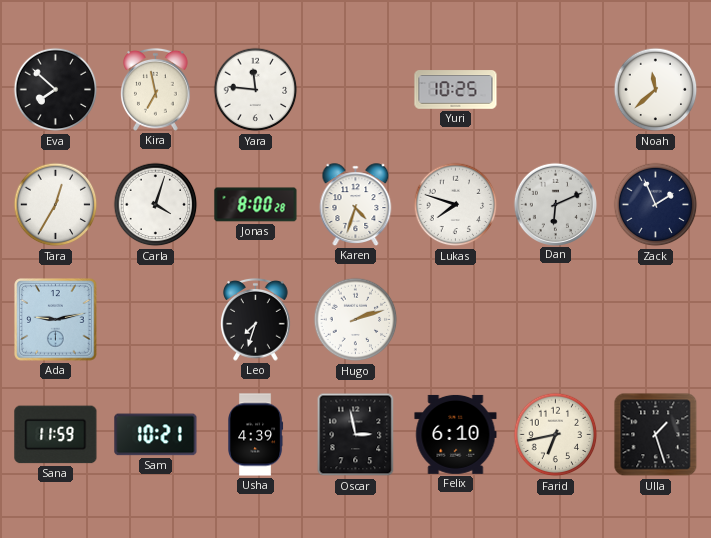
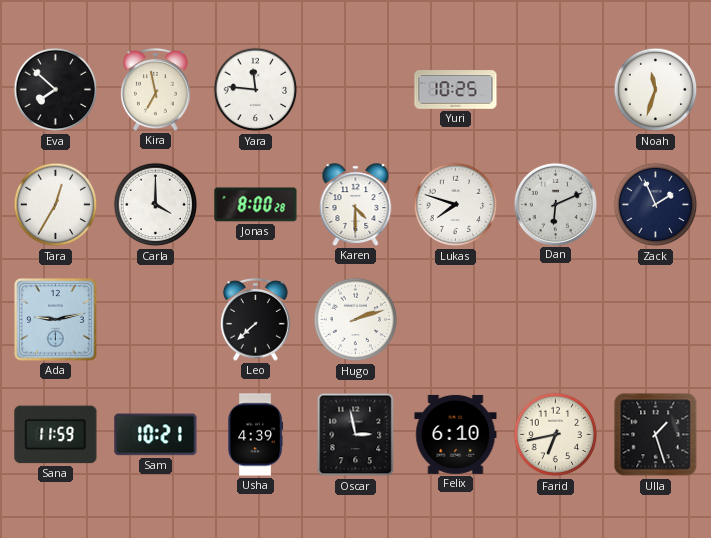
Noah: 11:38 -> 11:33 (656, 90)
Carla: 4:03 -> 4:00 (156, 205)
Karen: 4:33 -> 4:30 (356, 205)
Leo: 7:33 -> 7:38 (256, 319)
